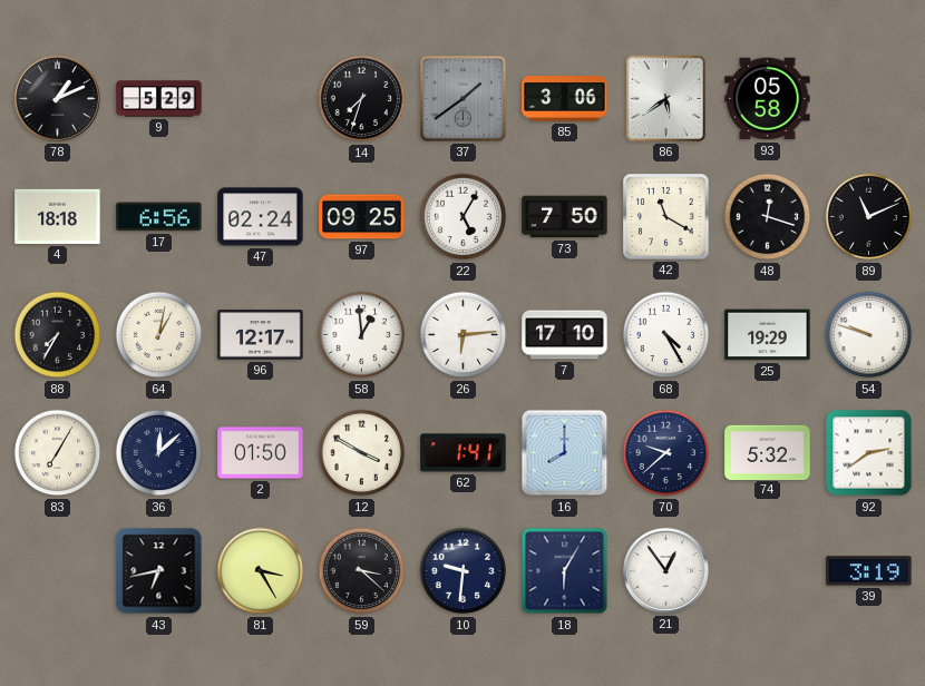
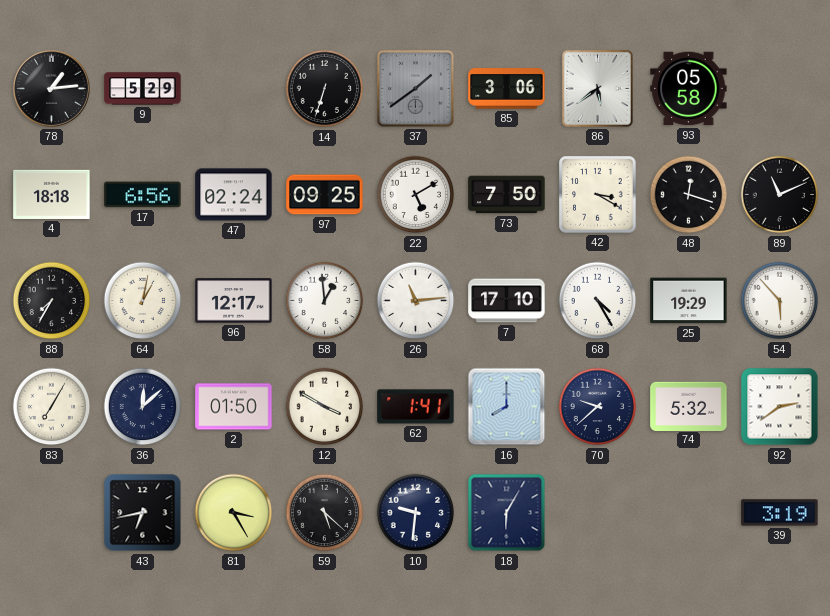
78: 1:11 -> 1:14 (51, 88)
14: 7:33 -> 6:33 (325, 89)
22: 5:05 -> 5:10 (416, 195)
42: 11:20 -> 3:20 (598, 195)
26: 6:14 -> 11:14 (416, 301)
54: 9:48 -> 5:53 (780, 301)
59: 3:22 -> 5:22 (325, 513)
21: 12:54 -> none (665, 570)
